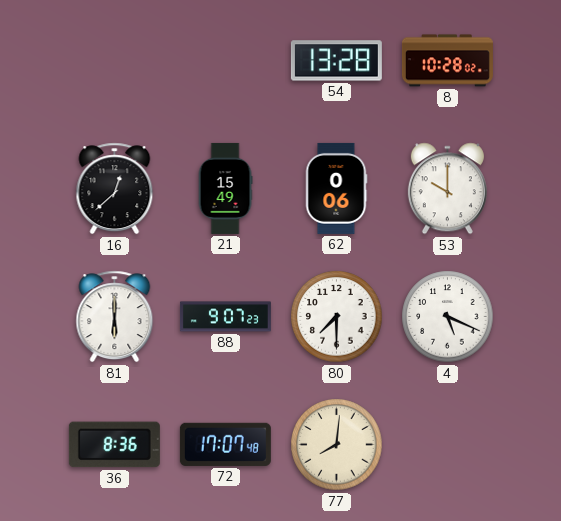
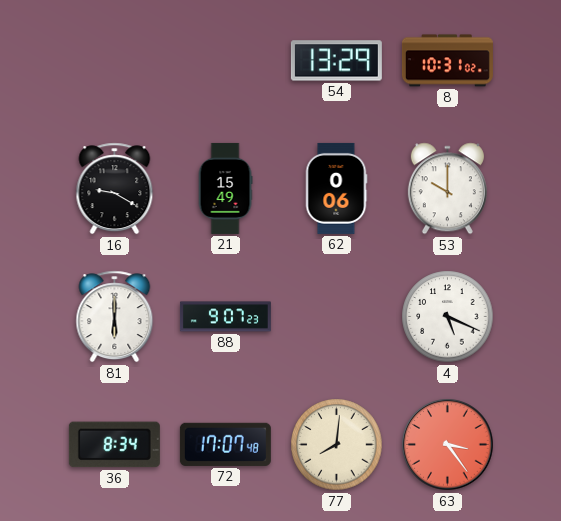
54: 13:28 -> 13:29 (336, 61)
8: 10:28 -> 10:31 (447, 61)
16: 12:38 -> 9:20 (115, 189)
80: 7:30 -> none (337, 317)
36: 8:36 -> 8:34 (114, 445)
63: none -> 3:24 (448, 445)
